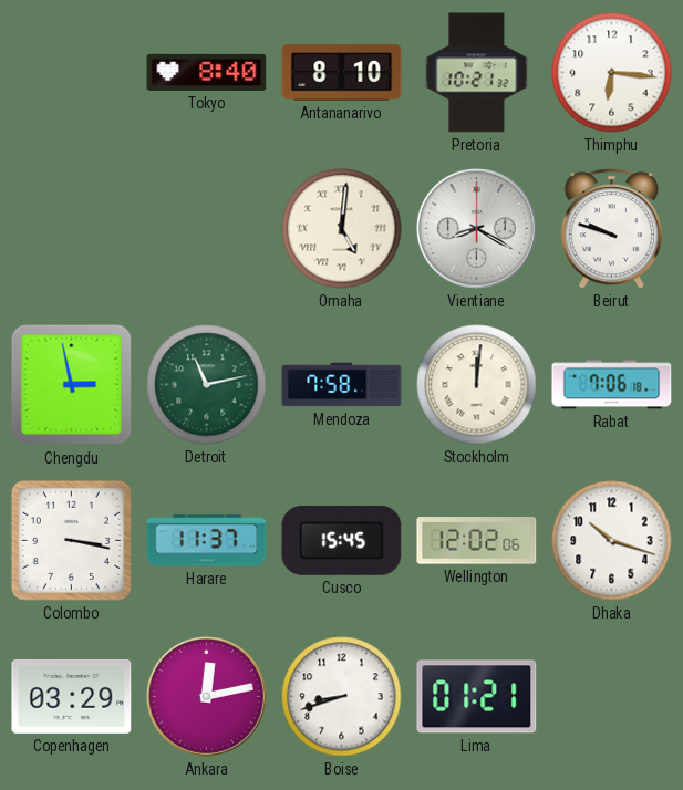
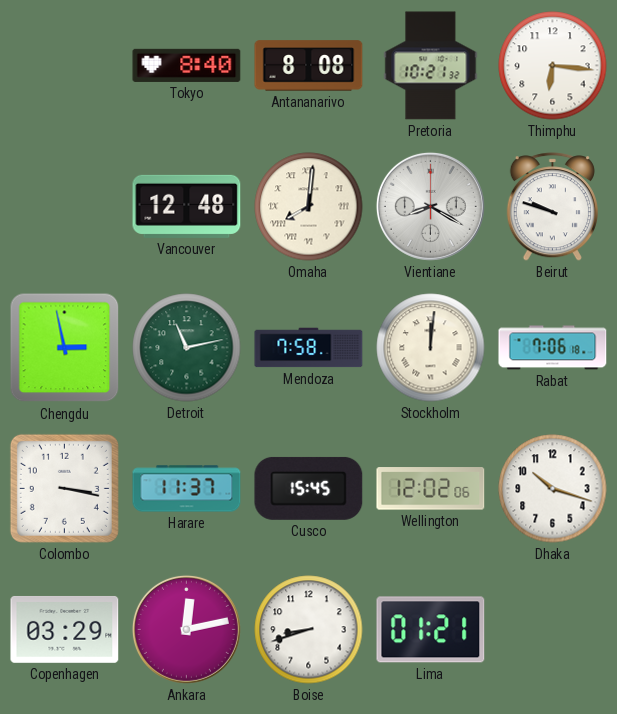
Antananarivo: 8:10 -> 8:08 (309, 66)
Vancouver: none -> 12:48 (187, 206)
Omaha: 5:01 -> 8:01 (309, 207)
